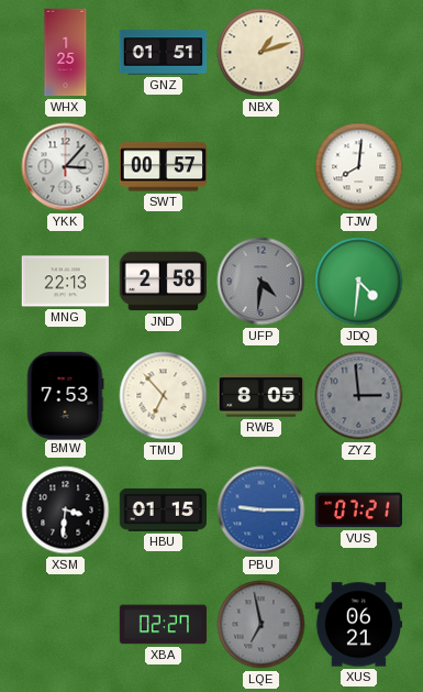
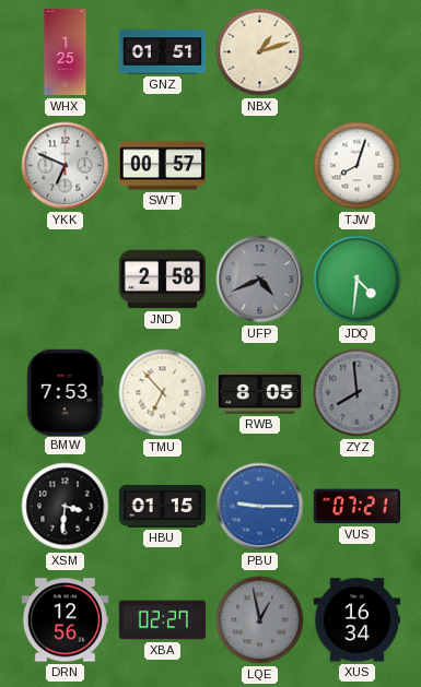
YKK: 3:07 -> 6:49 (66, 166)
TJW: 8:01 -> 8:03 (358, 166)
MNG: 22:13 -> none (66, 282)
UFP: 4:31 -> 4:41 (260, 280)
ZYZ: 2:59 -> 7:59 (358, 393)
DRN: none -> 12:56 (66, 620)
LQE: 6:58 -> 12:58 (260, 620)
XUS: 06:21 -> 16:34 (358, 620)
